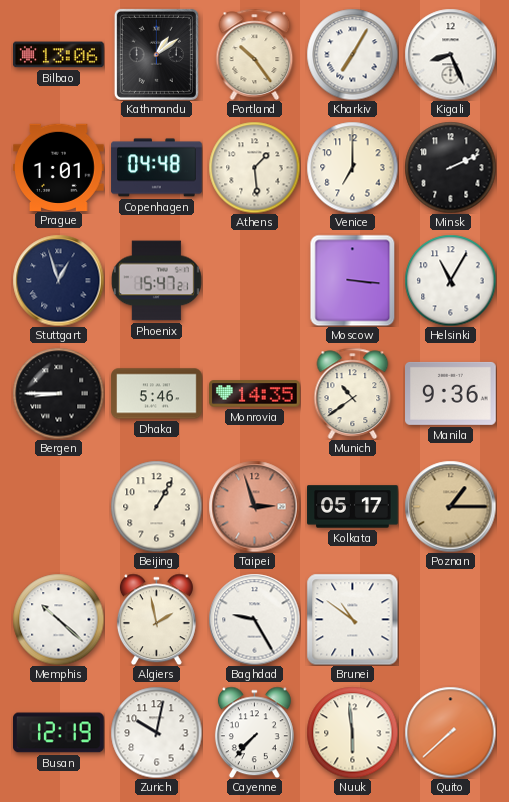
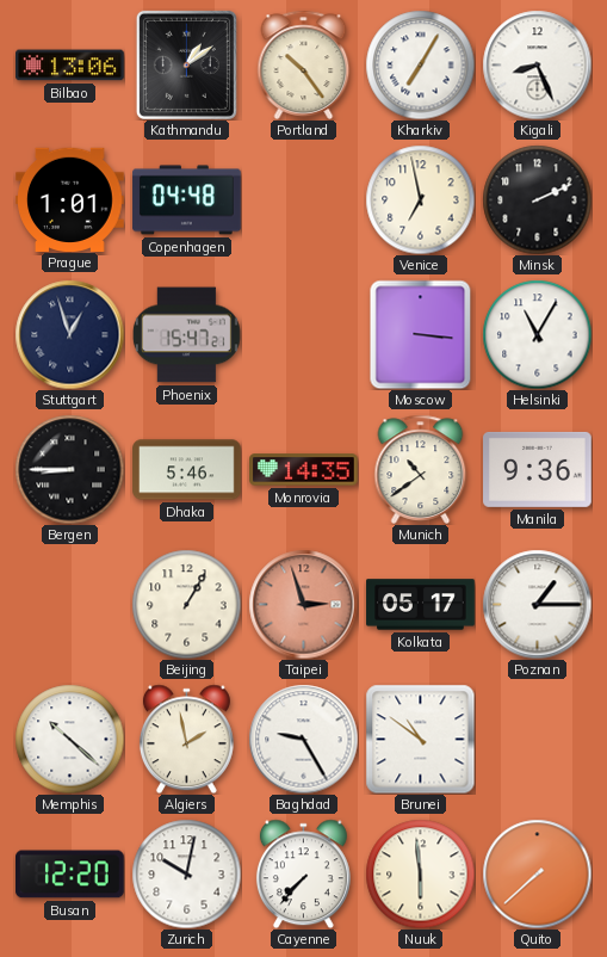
Athens: 1:29 -> none (254, 167)
Venice: 7:00 -> 6:58 (420, 199)
Poznan dial: champagne -> white (537, 604)
Busan: 12:19 -> 12:20 (70, 875)
